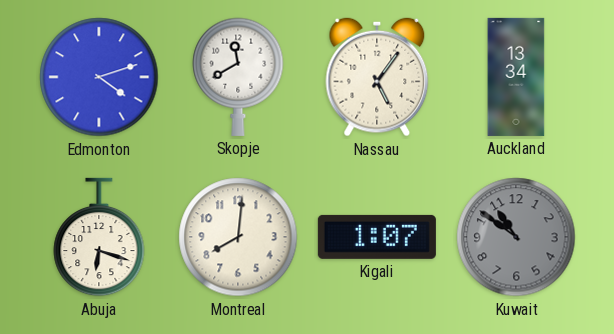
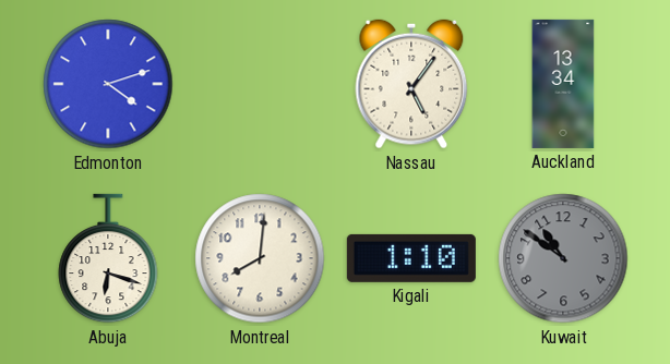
Skopje: 11:40 -> none (238, 77)
Kigali: 1:07 -> 1:10 (411, 258)
